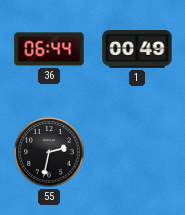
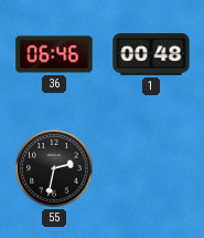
36: 06:44 -> 06:46 (54, 54)
1: 00:49 -> 00:48 (151, 55)
